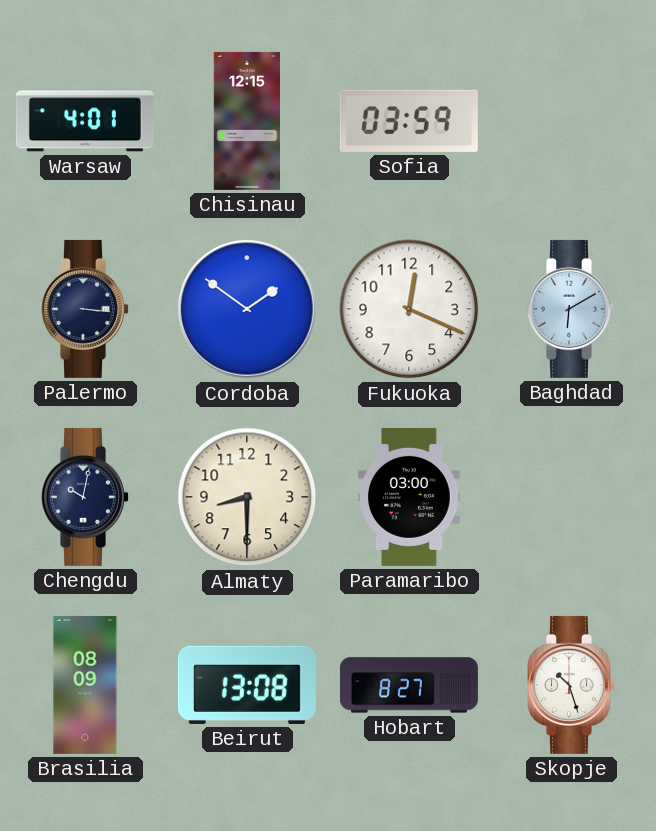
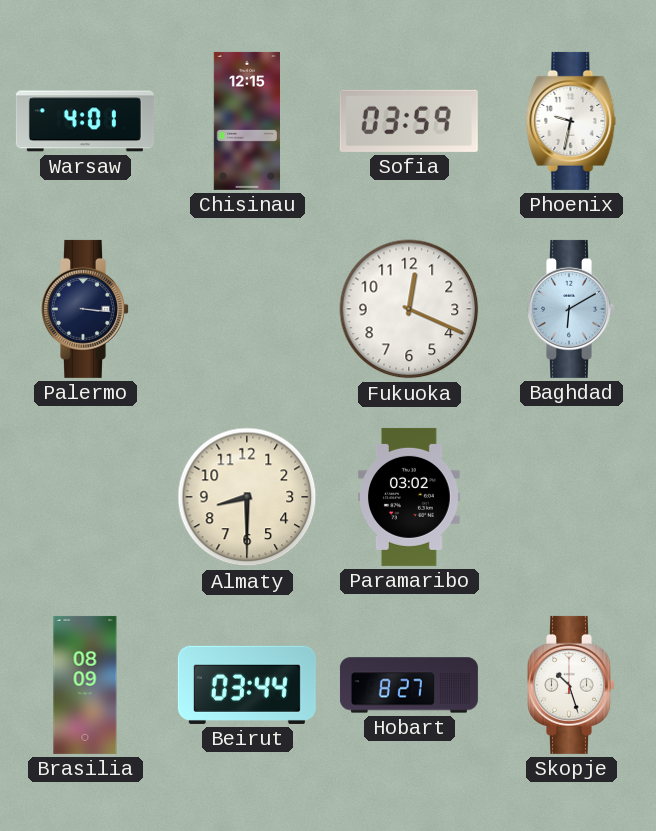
Phoenix: none -> 9:32 (571, 121)
Cordoba: 1:51 -> none (247, 309)
Chengdu: 10:02 -> none (86, 497)
Paramaribo: 03:00 -> 03:02 (409, 497)
Beirut: 13:08 -> 03:44 (247, 685)
